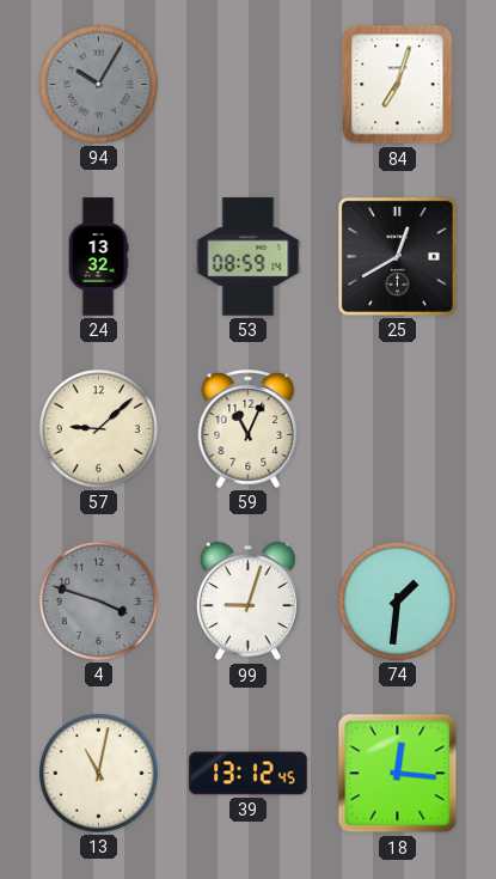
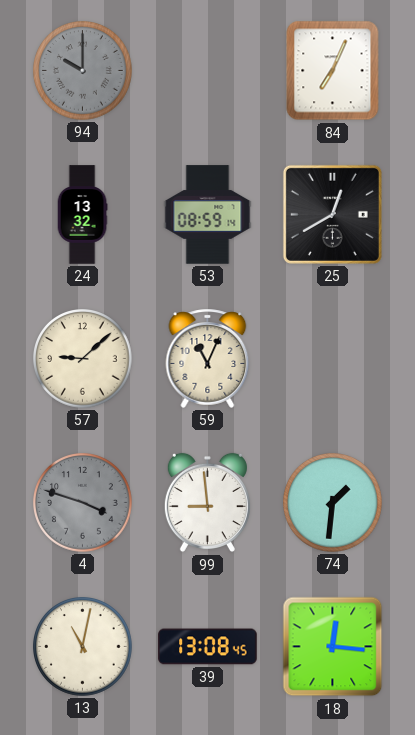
94: 10:05 -> 10:00 (83, 71)
84: 7:03 -> 7:04 (333, 71)
99: 9:03 -> 8:59 (207, 503)
39: 13:12 -> 13:08 (208, 647)
